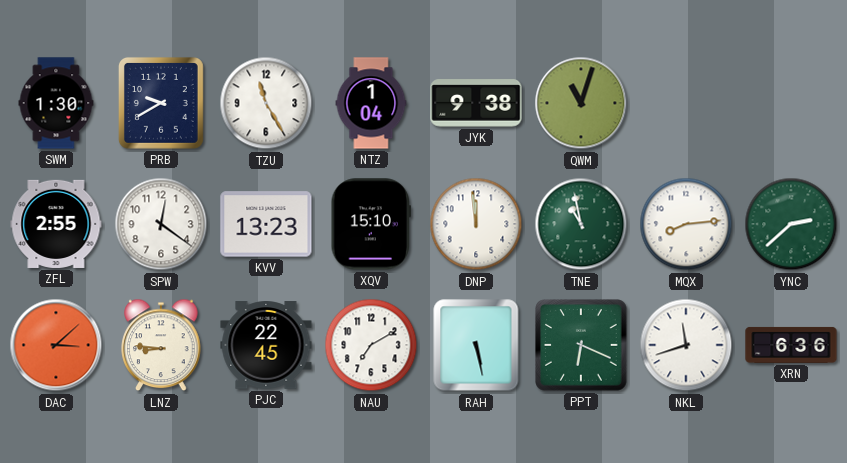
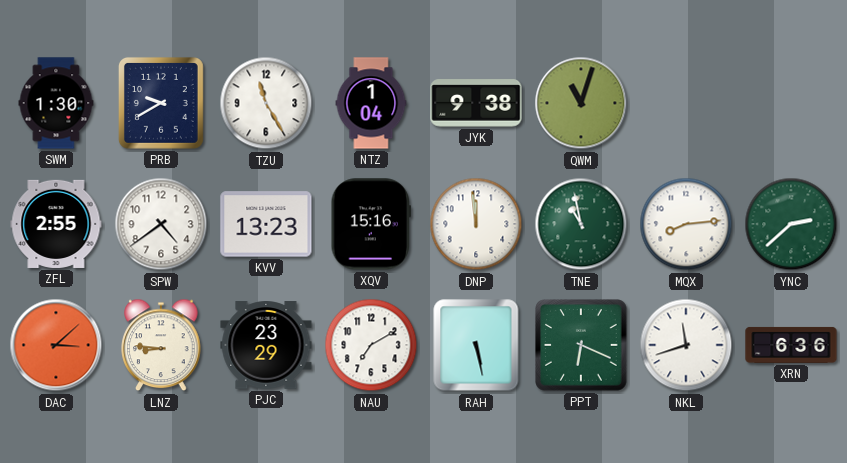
SPW: 12:21 -> 4:39 (161, 224)
XQV: 15:10 -> 15:16 (370, 224)
PJC: 22:45 -> 23:29 (266, 345)
